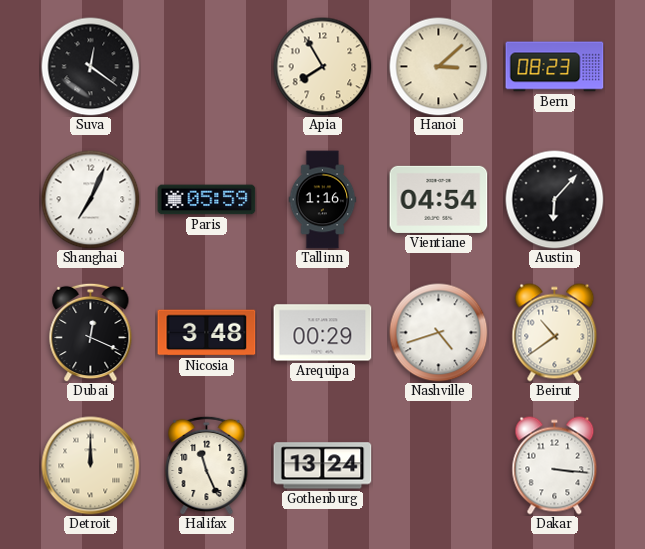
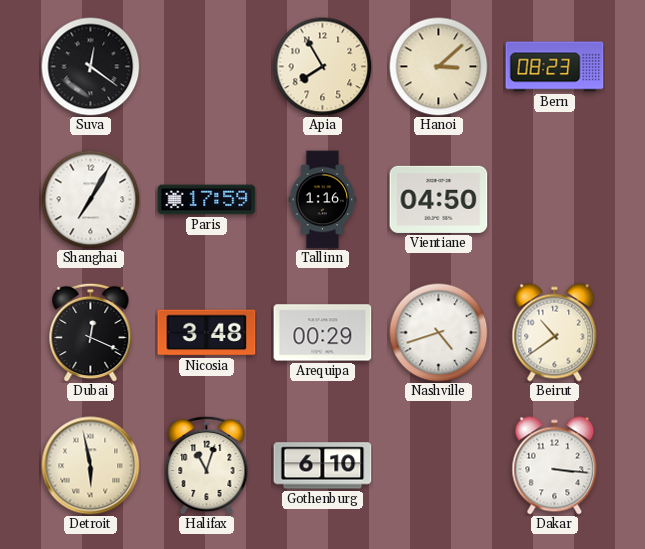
Shanghai: 7:04 -> 7:05 (91, 200)
Paris: 05:59 -> 17:59 (207, 200)
Vientiane: 04:54 -> 04:50 (439, 199)
Austin: 6:07 -> none (555, 200)
Detroit: 12:00 -> 5:58 (91, 466)
Halifax: 11:26 -> 11:03 (207, 465)
Gothenburg: 13:24 -> 6:10 (323, 466)
